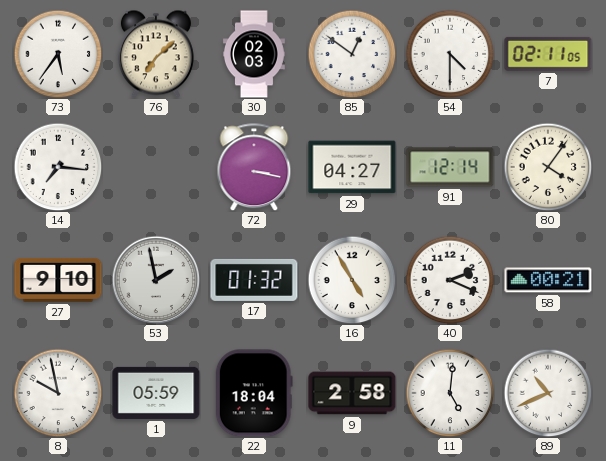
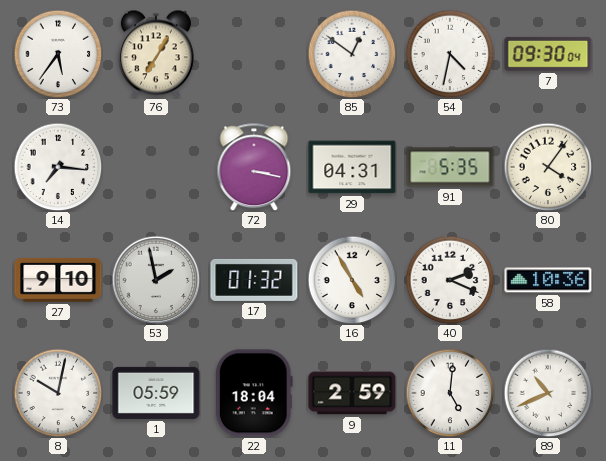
76: 7:08 -> 7:05 (156, 54)
30: 02:03 -> none (254, 54)
54: 4:30 -> 4:32 (450, 54)
7: 02:11 -> 09:30 (548, 54)
29: 04:27 -> 04:31 (352, 167)
91: 12:14 -> 5:35 (450, 167)
58: 00:21 -> 10:36 (548, 280)
8: 9:58 -> 10:02 (58, 393)
9: 2:58 -> 2:59 (352, 393)
